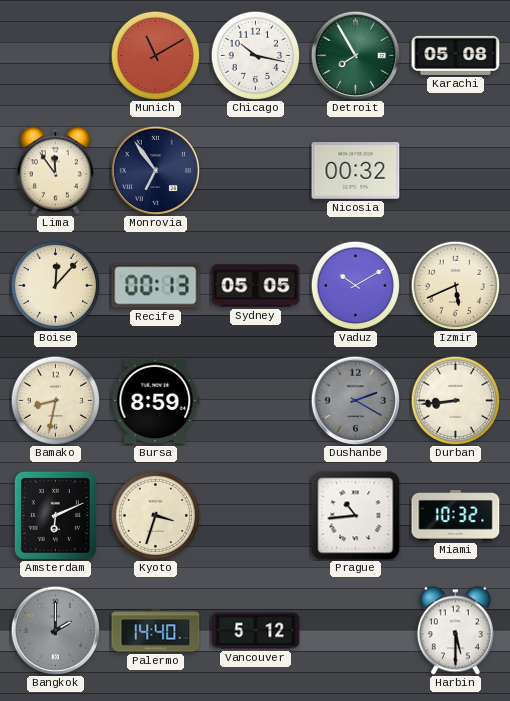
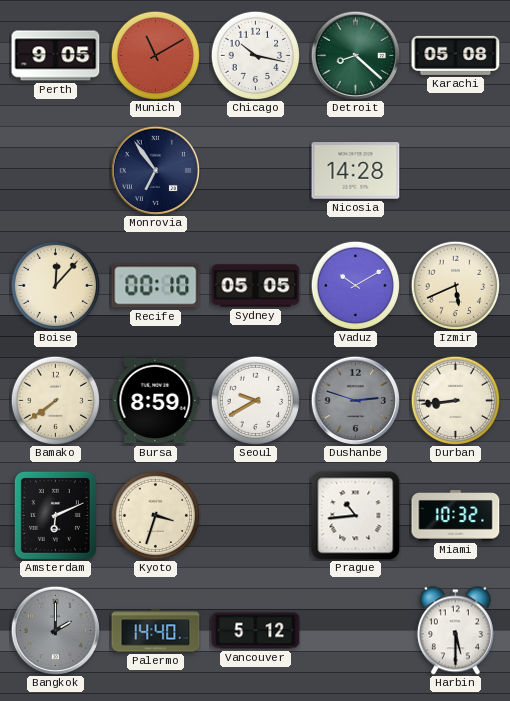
Perth: none -> 9:05 (56, 56)
Detroit: 7:55 -> 8:22 (355, 55)
Lima: 11:54 -> none (55, 171)
Nicosia: 00:32 -> 14:28 (356, 171)
Recife: 00:13 -> 00:10 (156, 286)
Bamako: 8:32 -> 7:39 (55, 400)
Seoul: none -> 9:40 (255, 400)
Dushanbe: 2:20 -> 2:48 (355, 400)
